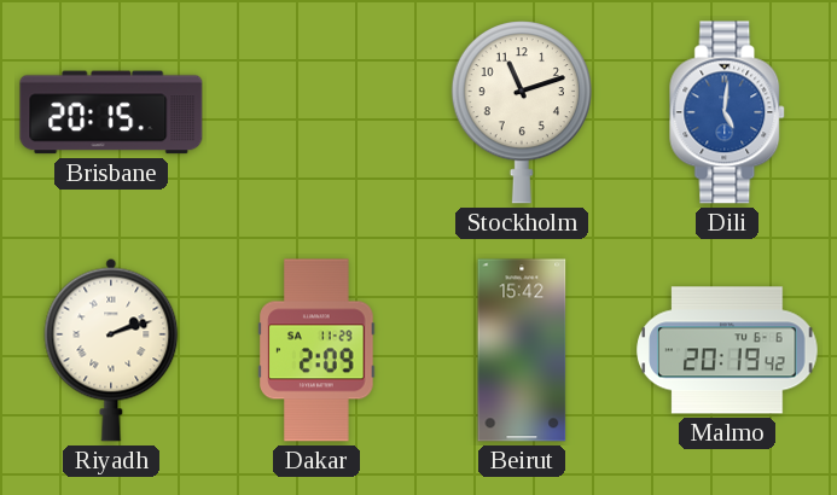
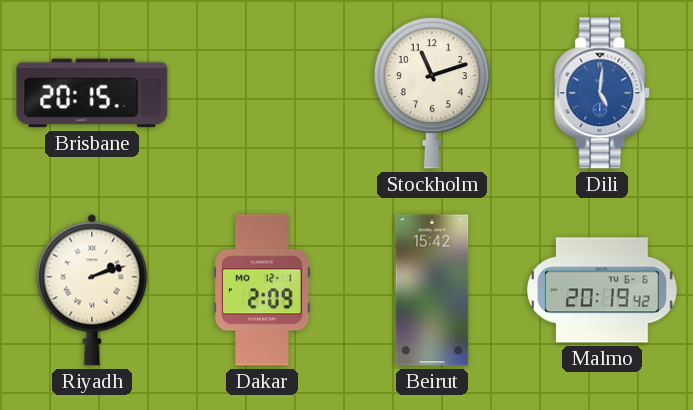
Dakar date: SA 11-29 -> MO 12-1 (262, 290)
